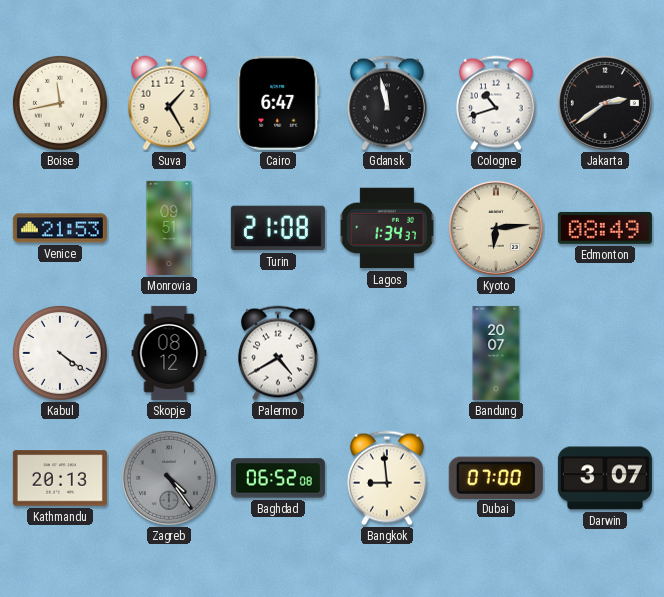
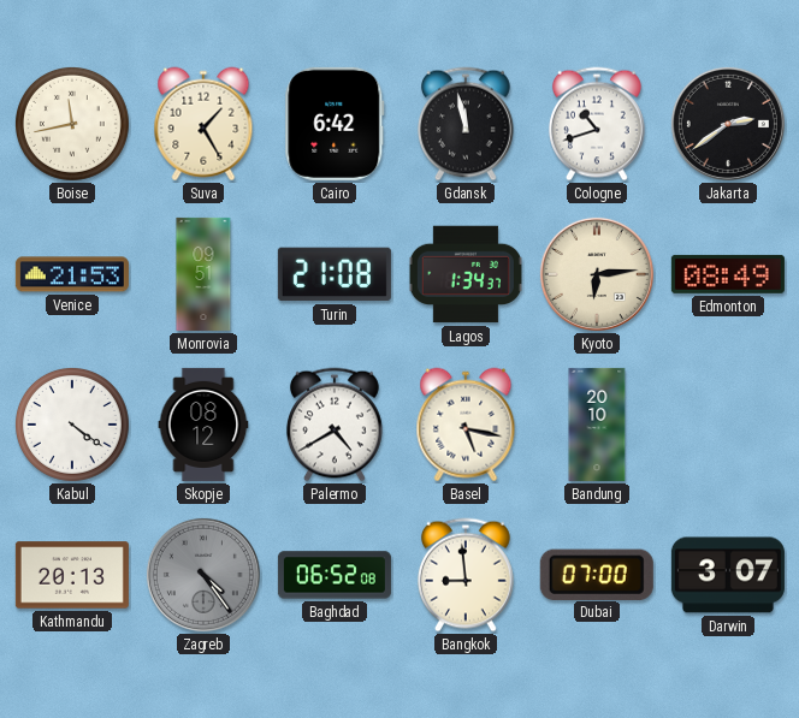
Cairo: 6:47 -> 6:42 (335, 124)
Basel: none -> 5:17 (466, 425)
Bandung: 20:07 -> 20:10 (597, 425)
